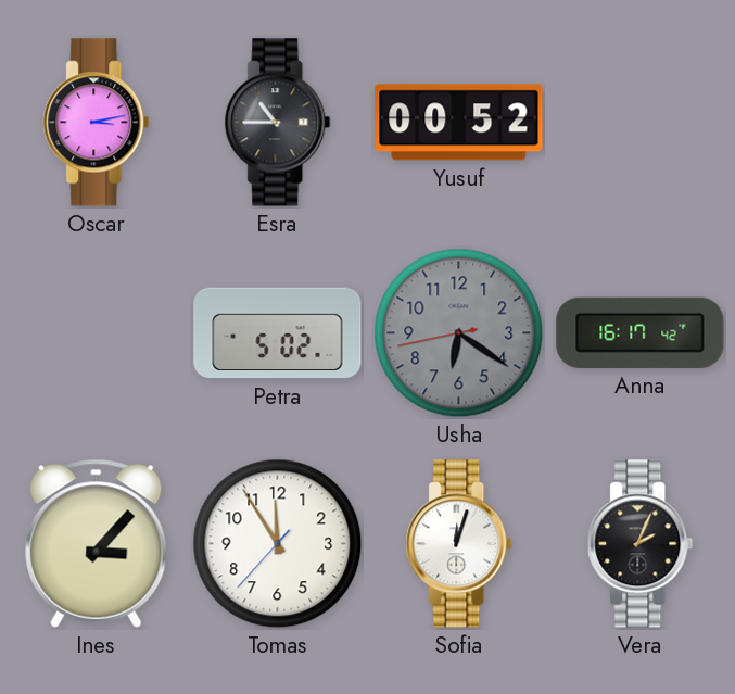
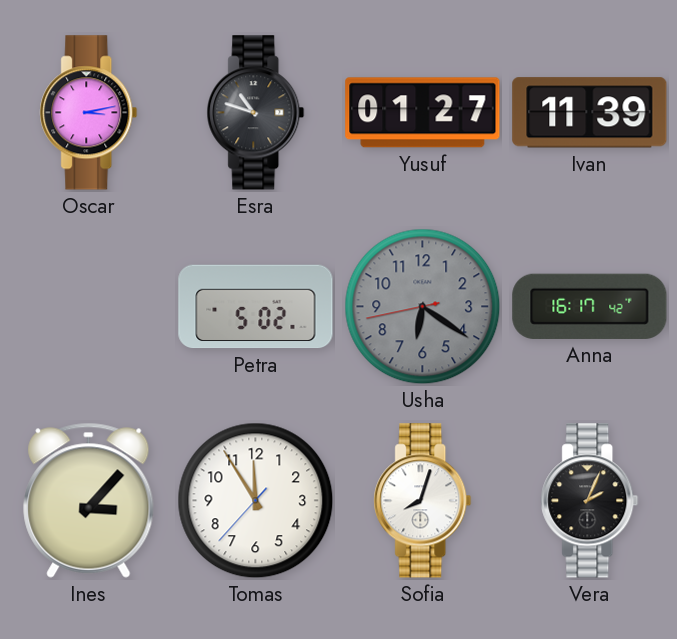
Esra: 10:45 -> 10:48 (256, 113)
Yusuf: 00:52 -> 01:27 (423, 113)
Ivan: none -> 11:39 (590, 113)
Sofia: 12:03 -> 8:03 (423, 501)
